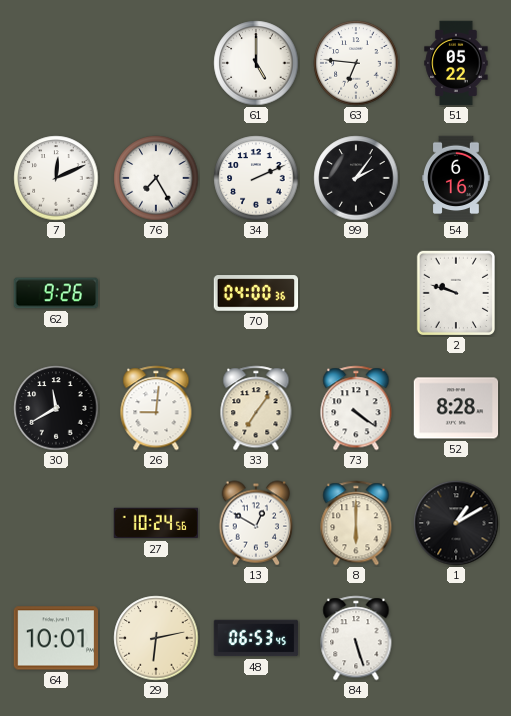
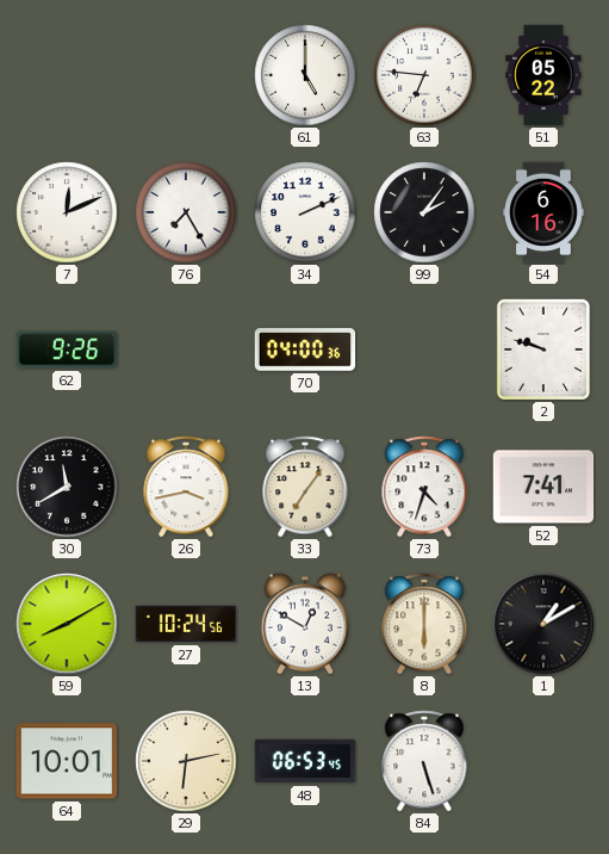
26: 9:01 -> 3:43 (186, 487)
73: 4:21 -> 4:33 (424, 487)
52: 8:28 -> 7:41 (543, 487)
59: none -> 8:10 (67, 624)
